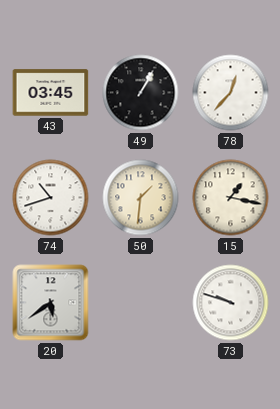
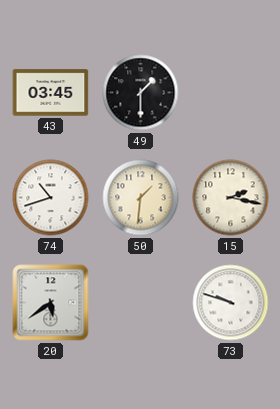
49: 1:05 -> 1:30 (141, 93)
78: 12:37 -> none (231, 93)
15: 1:17 -> 2:17 (231, 198)
